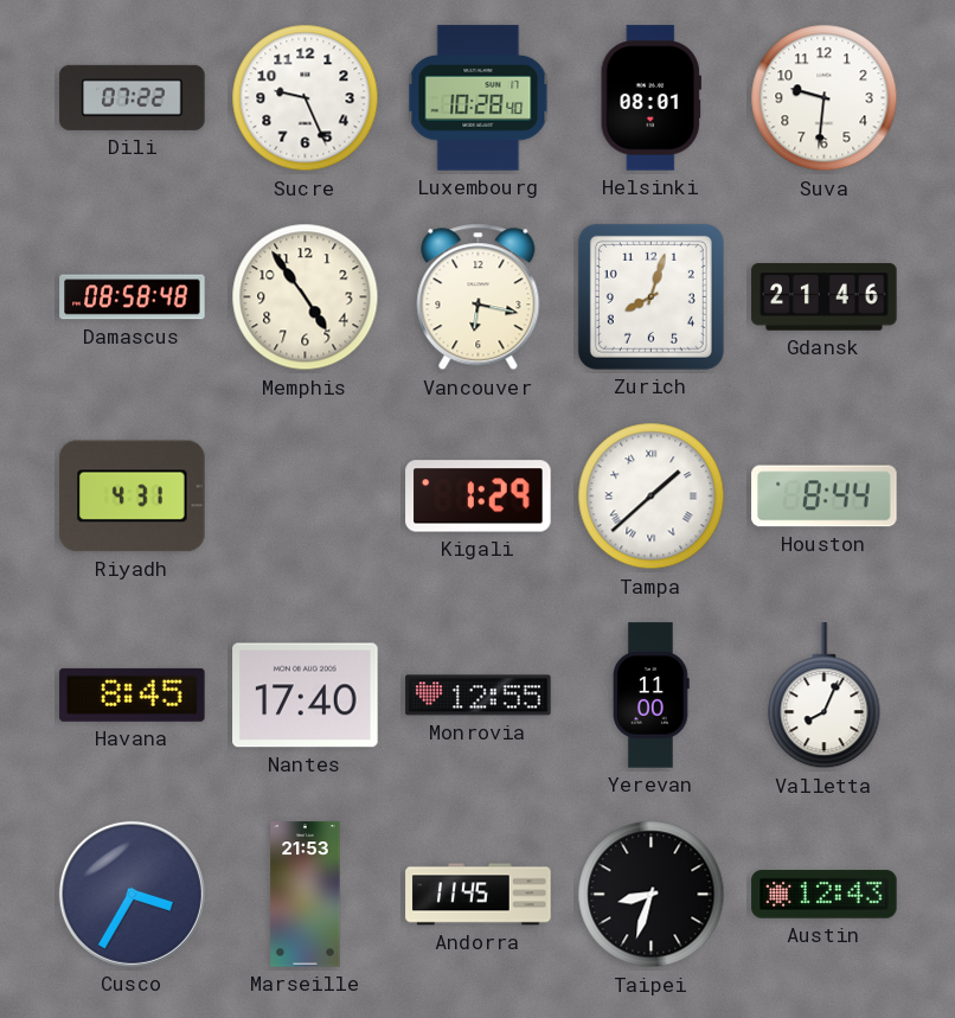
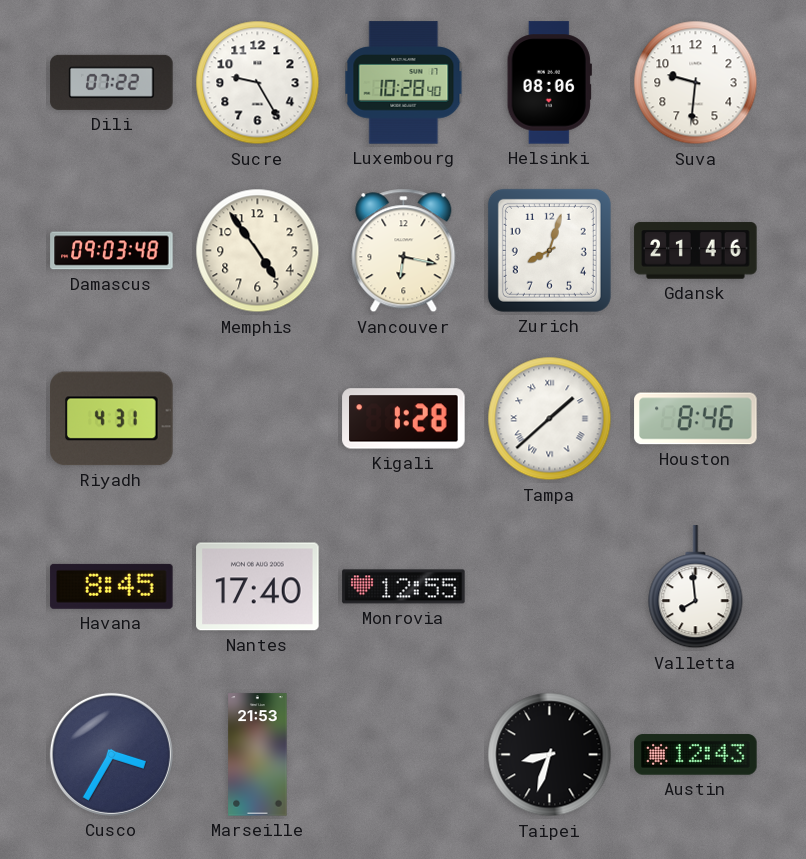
Sucre: 9:26 -> 9:25 (258, 83)
Helsinki: 08:01 -> 08:06 (549, 83)
Damascus: 08:58 -> 09:03 (112, 251)
Kigali: 1:29 -> 1:28 (404, 419)
Houston: 8:44 -> 8:46 (696, 419)
Yerevan: 11:00 -> none (652, 696)
Valletta: 8:04 -> 7:59 (696, 587)
Andorra: 11:45 -> none (479, 895)
